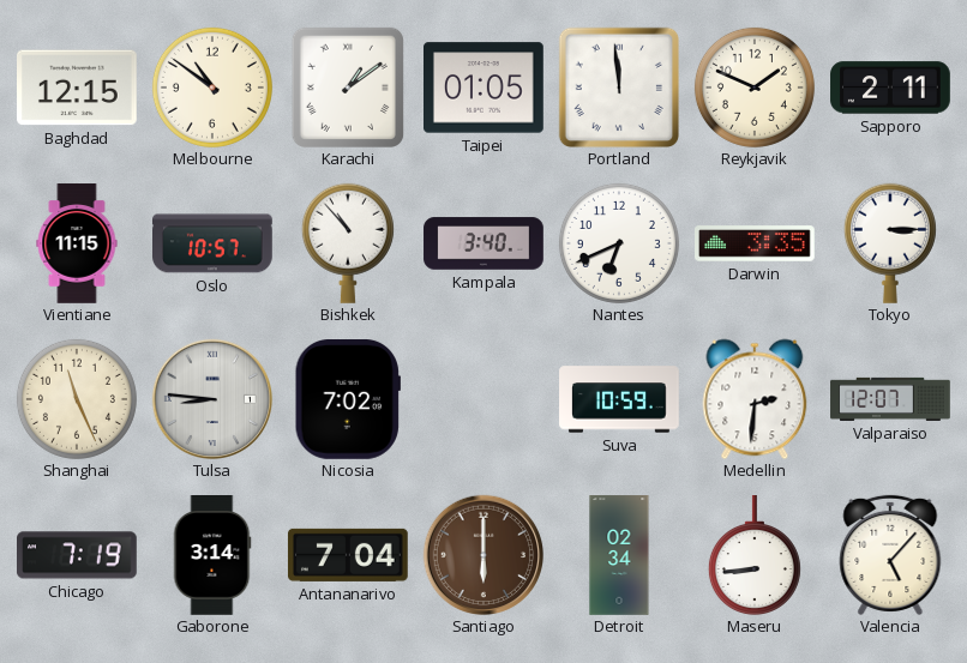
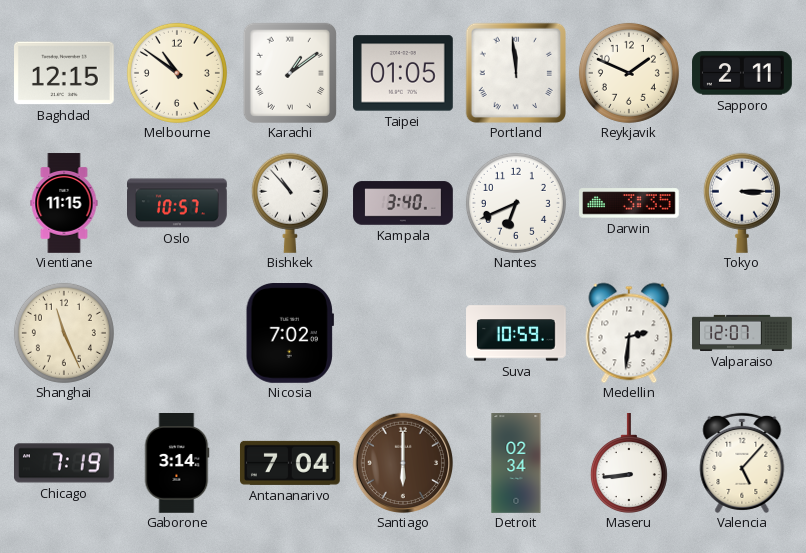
Tulsa: 8:46 -> none (211, 398)
